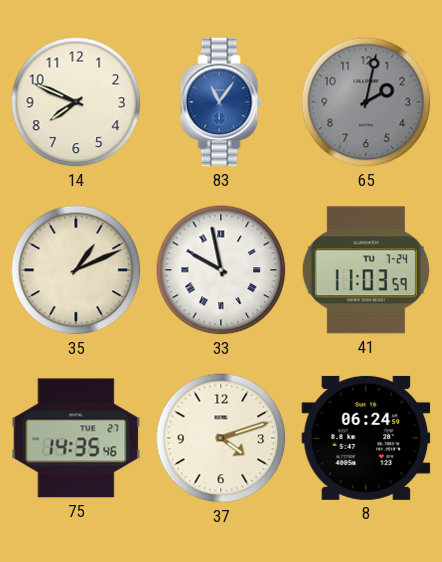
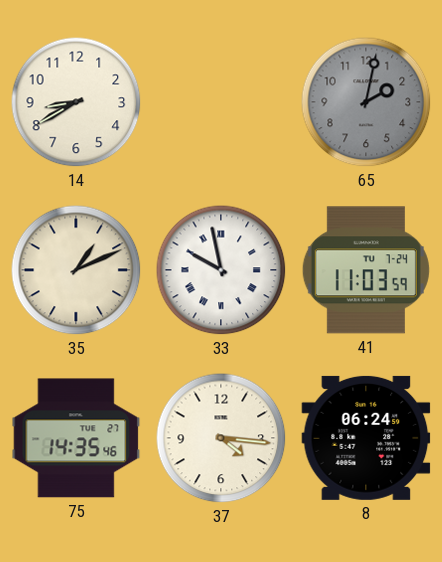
14: 7:49 -> 8:40 (76, 102)
83: 11:06 -> none (221, 102)
37: 4:12 -> 4:16 (221, 438)
